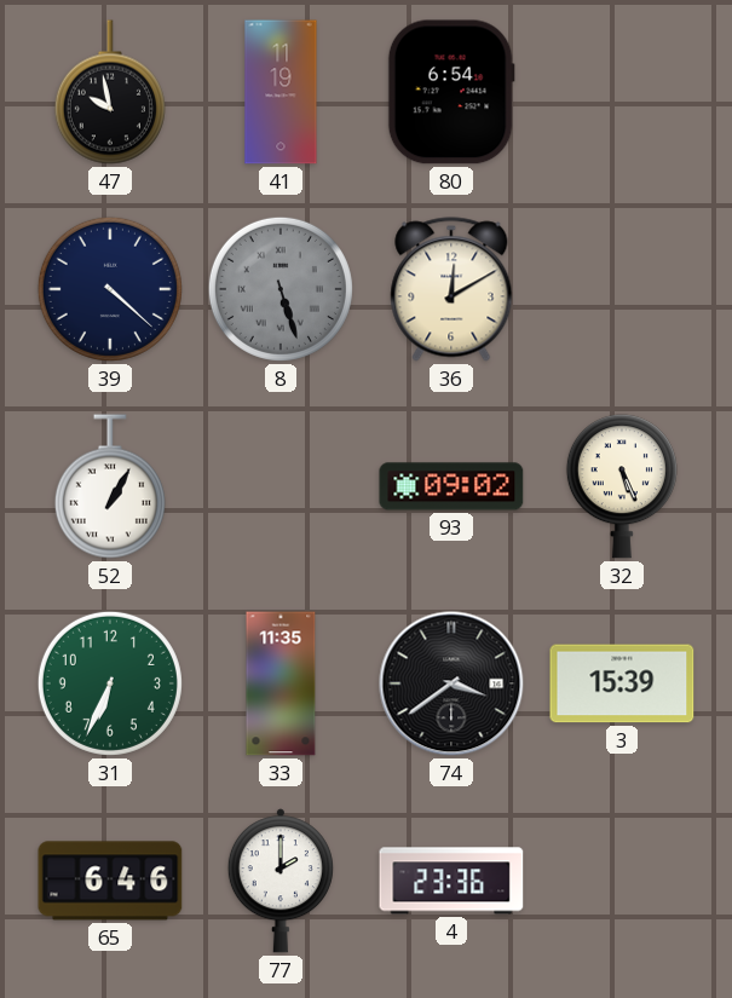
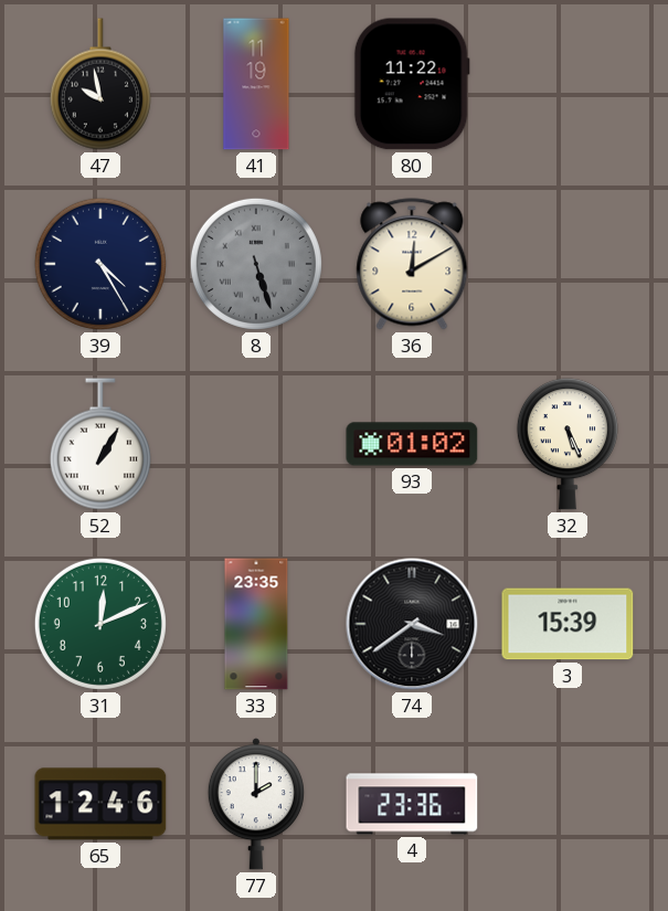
80: 6:54 -> 11:22 (412, 84)
39: 4:22 -> 4:25 (100, 264)
93: 09:02 -> 01:02 (412, 444)
31: 6:34 -> 12:11 (100, 624)
33: 11:35 -> 23:35 (256, 624)
65: 6:46 -> 12:46 (100, 804)
